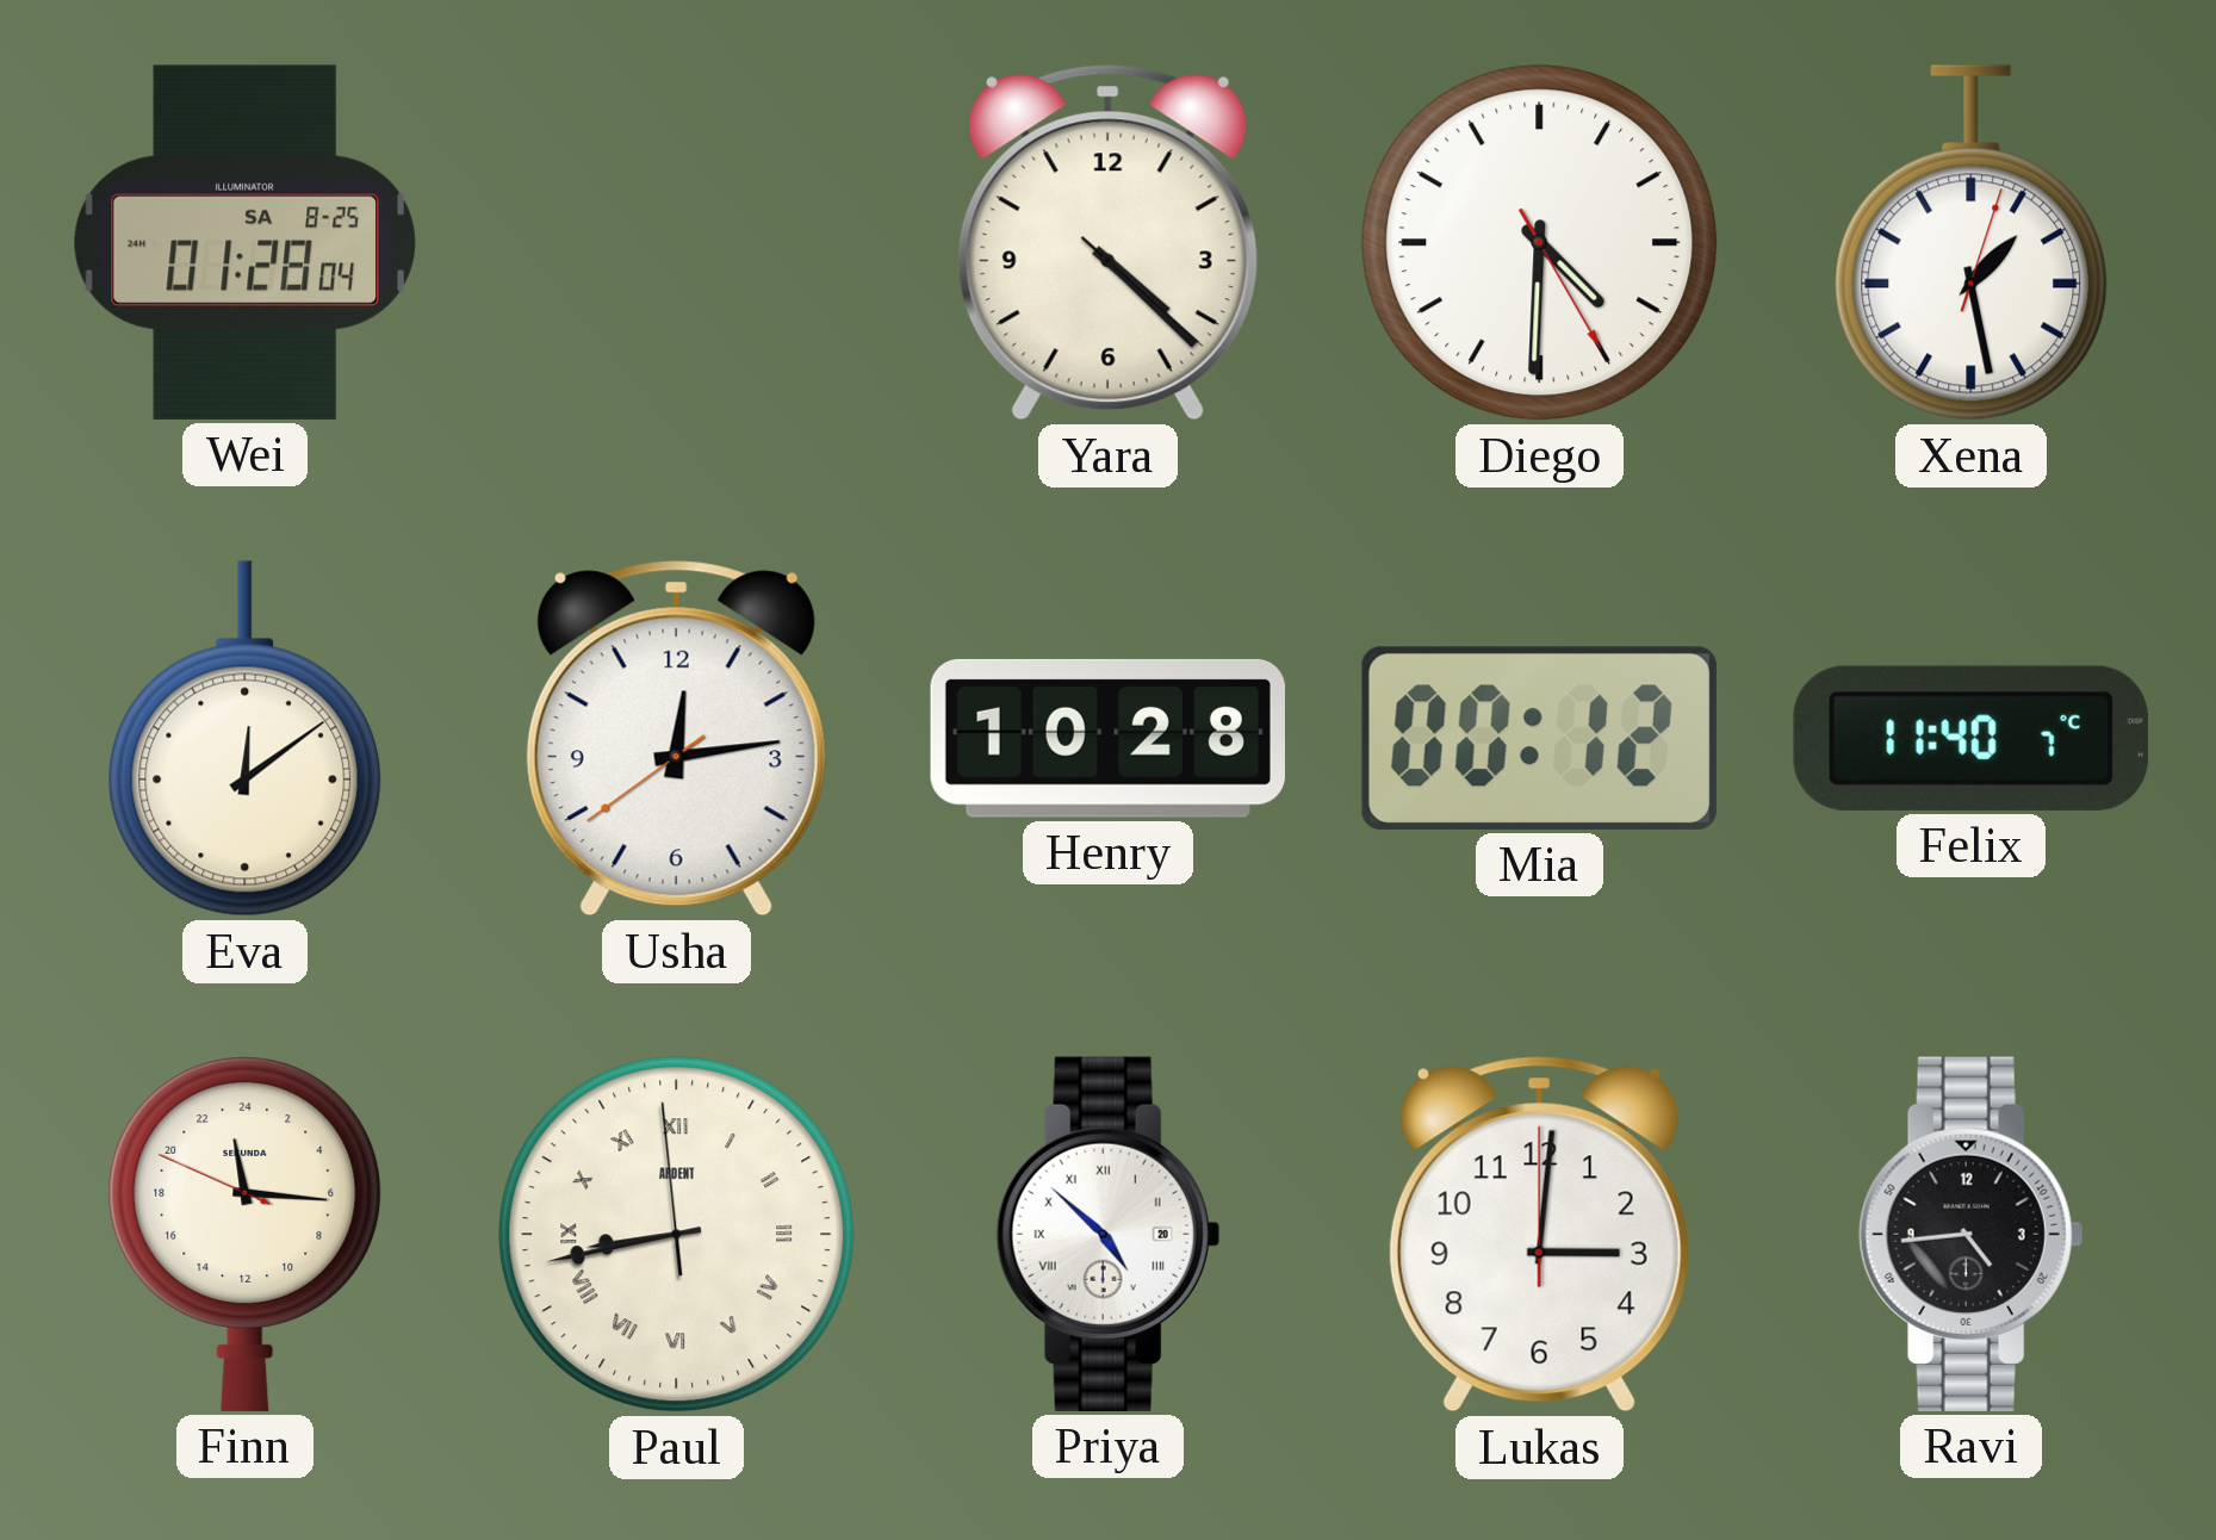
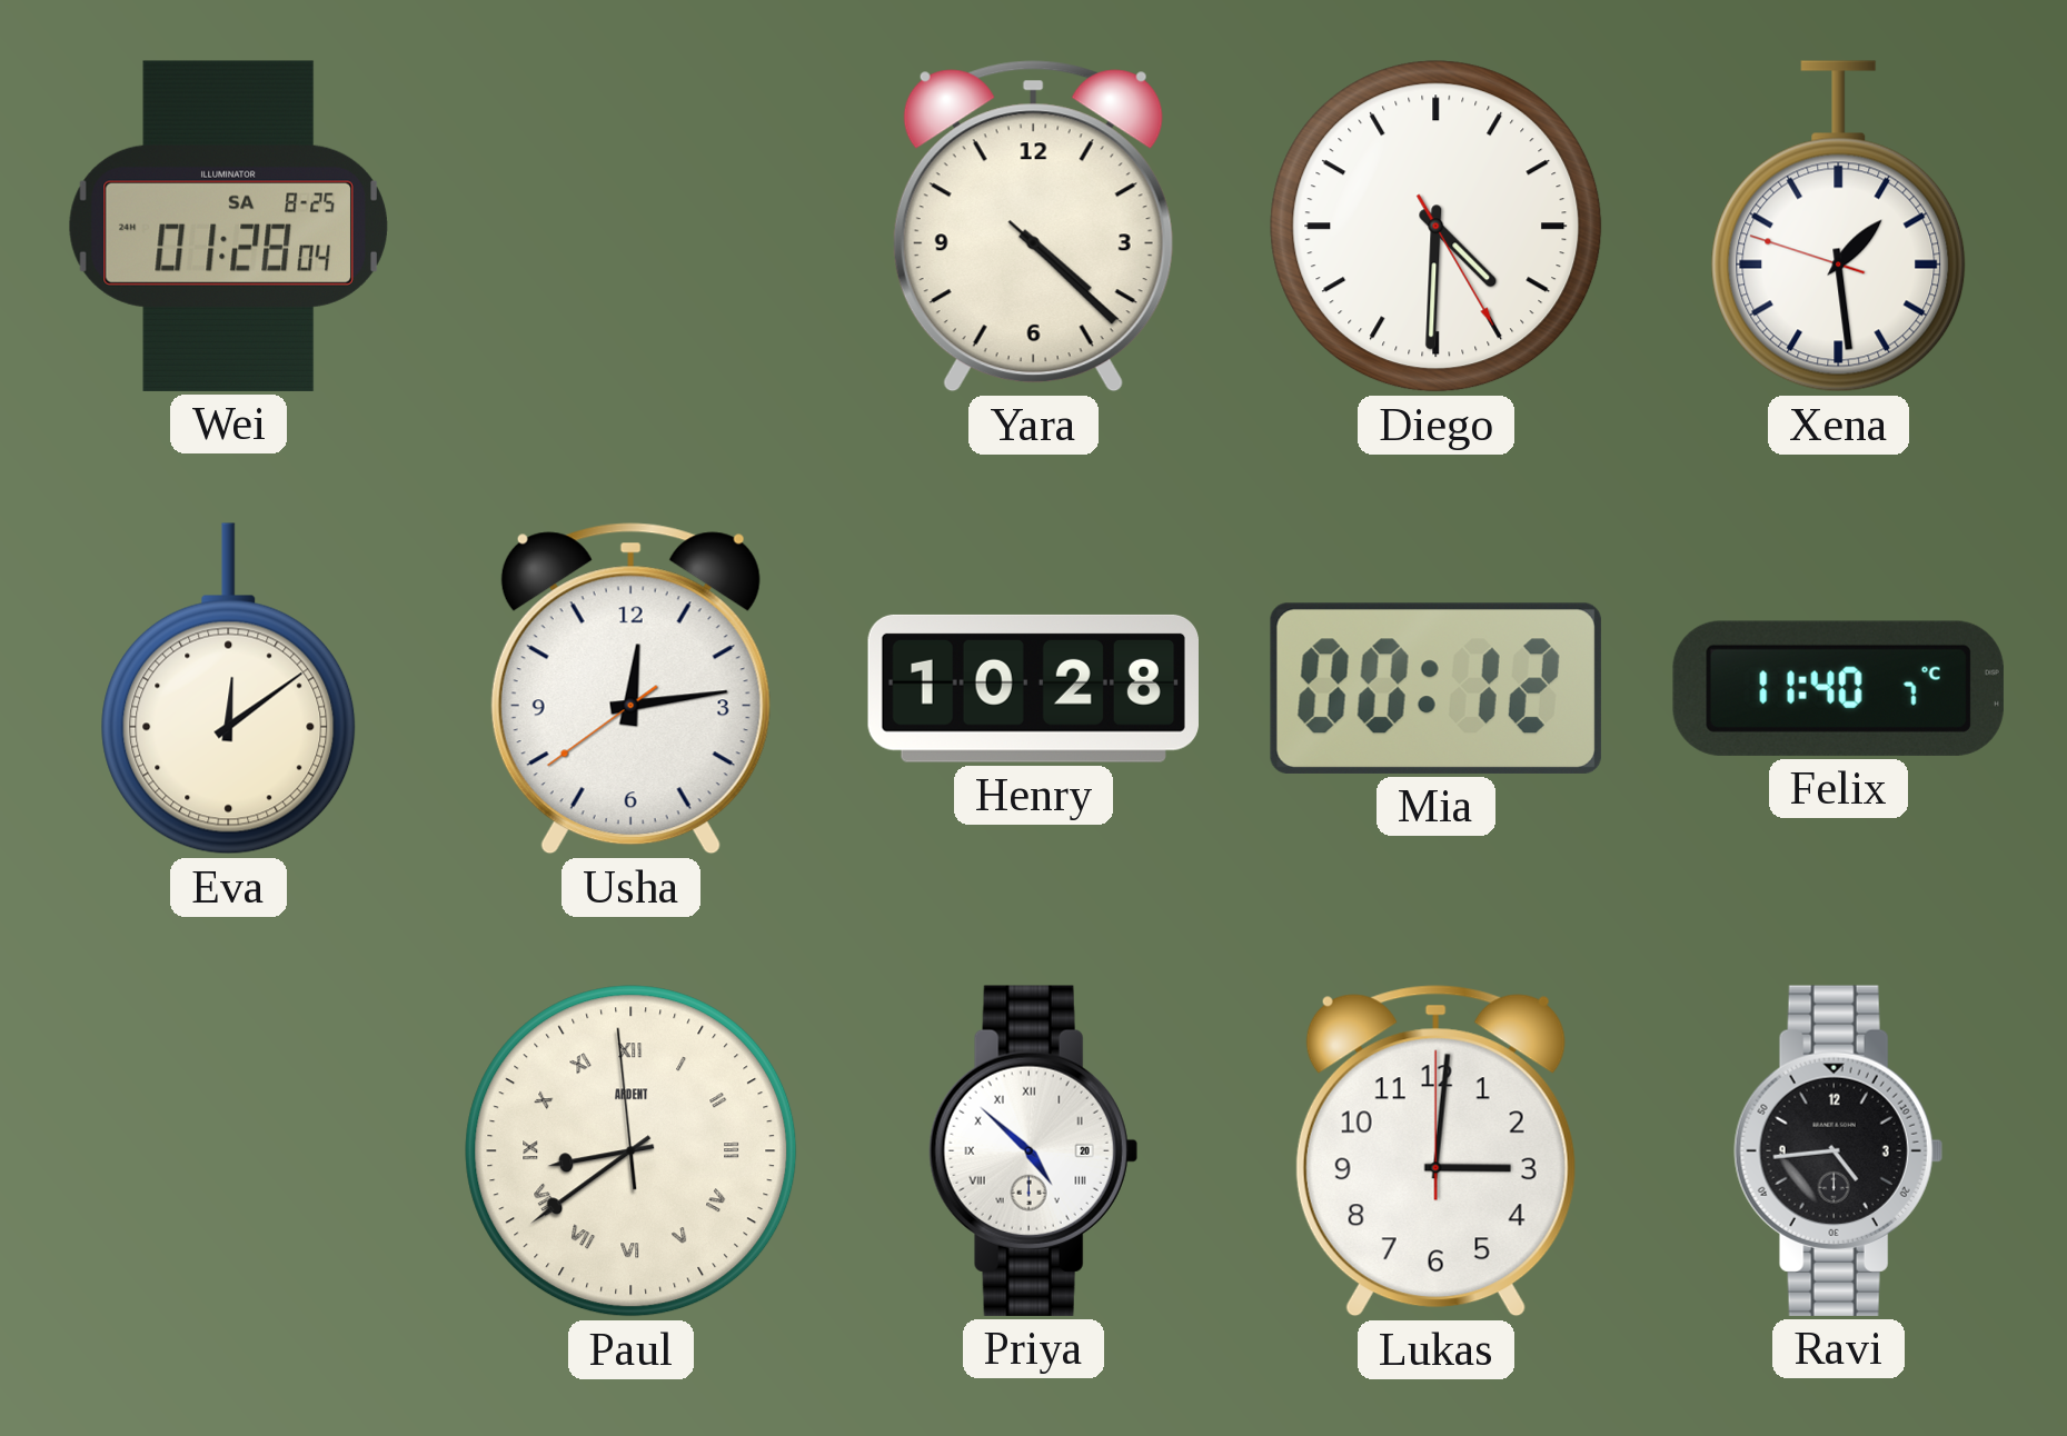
Xena: 1:28:03 -> 1:28:48 (1839, 227)
Finn: 23:15 -> none (246, 1234)
Paul: 8:42 -> 8:38 (632, 1151)
